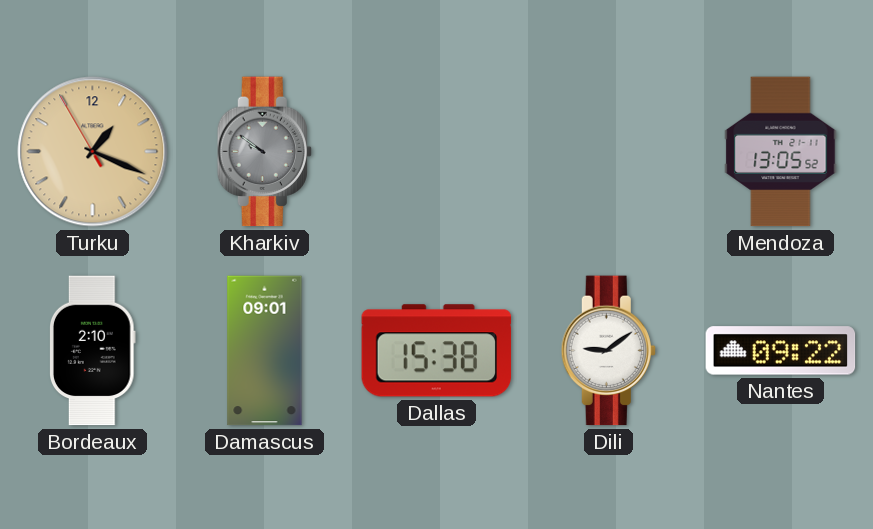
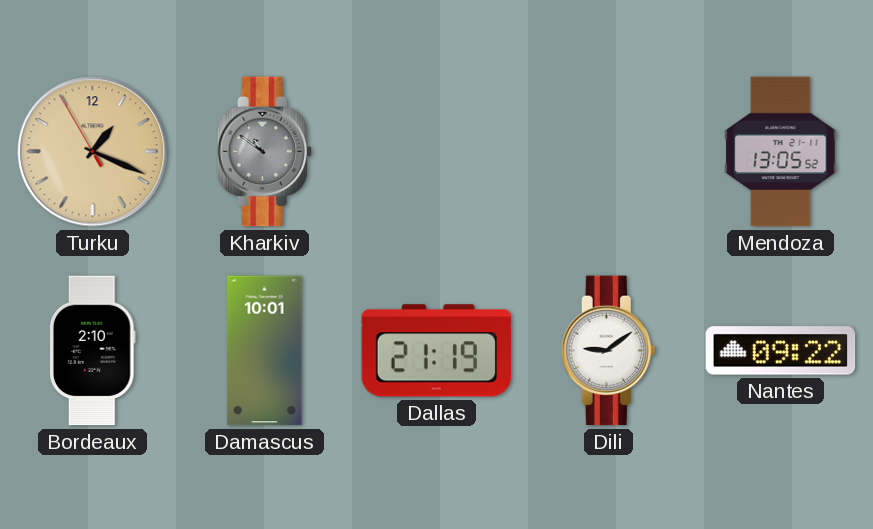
Kharkiv: 9:51 -> 10:51 (264, 152)
Damascus: 09:01 -> 10:01 (265, 351)
Dallas: 15:38 -> 21:19 (437, 351)
